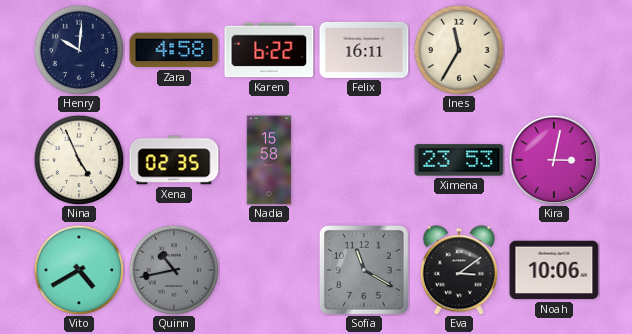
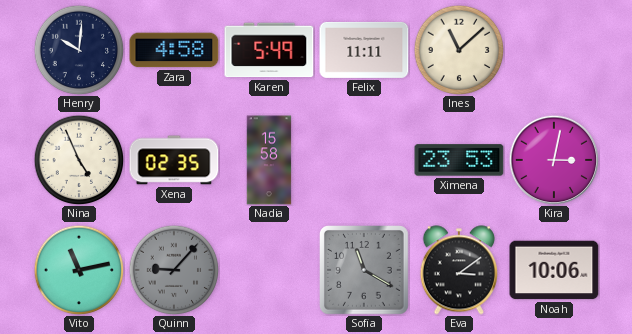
Karen: 6:22 -> 5:49 (269, 50)
Felix: 16:11 -> 11:11 (364, 50)
Ines: 11:35 -> 11:08 (459, 50)
Vito: 4:40 -> 11:13 (79, 270)
Quinn: 10:43 -> 9:07 (174, 270)
